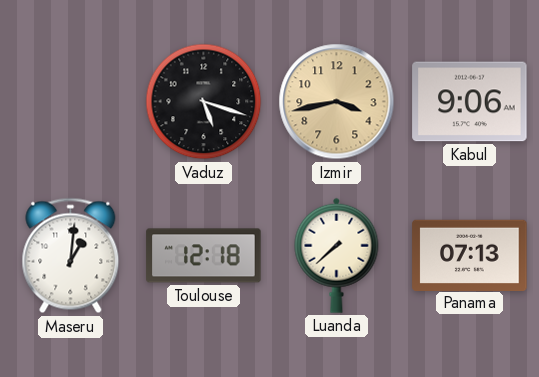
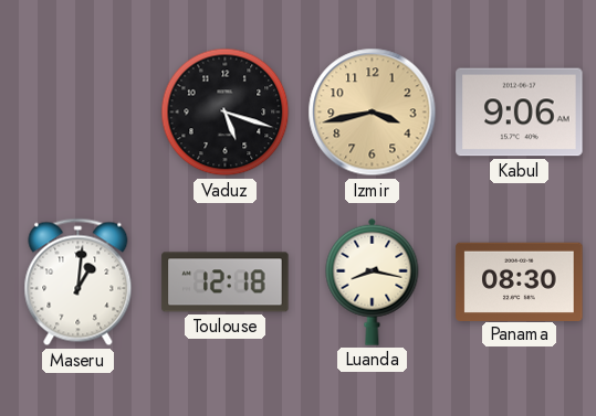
Luanda: 7:38 -> 8:17 (373, 281)
Panama: 07:13 -> 08:30 (520, 281)
